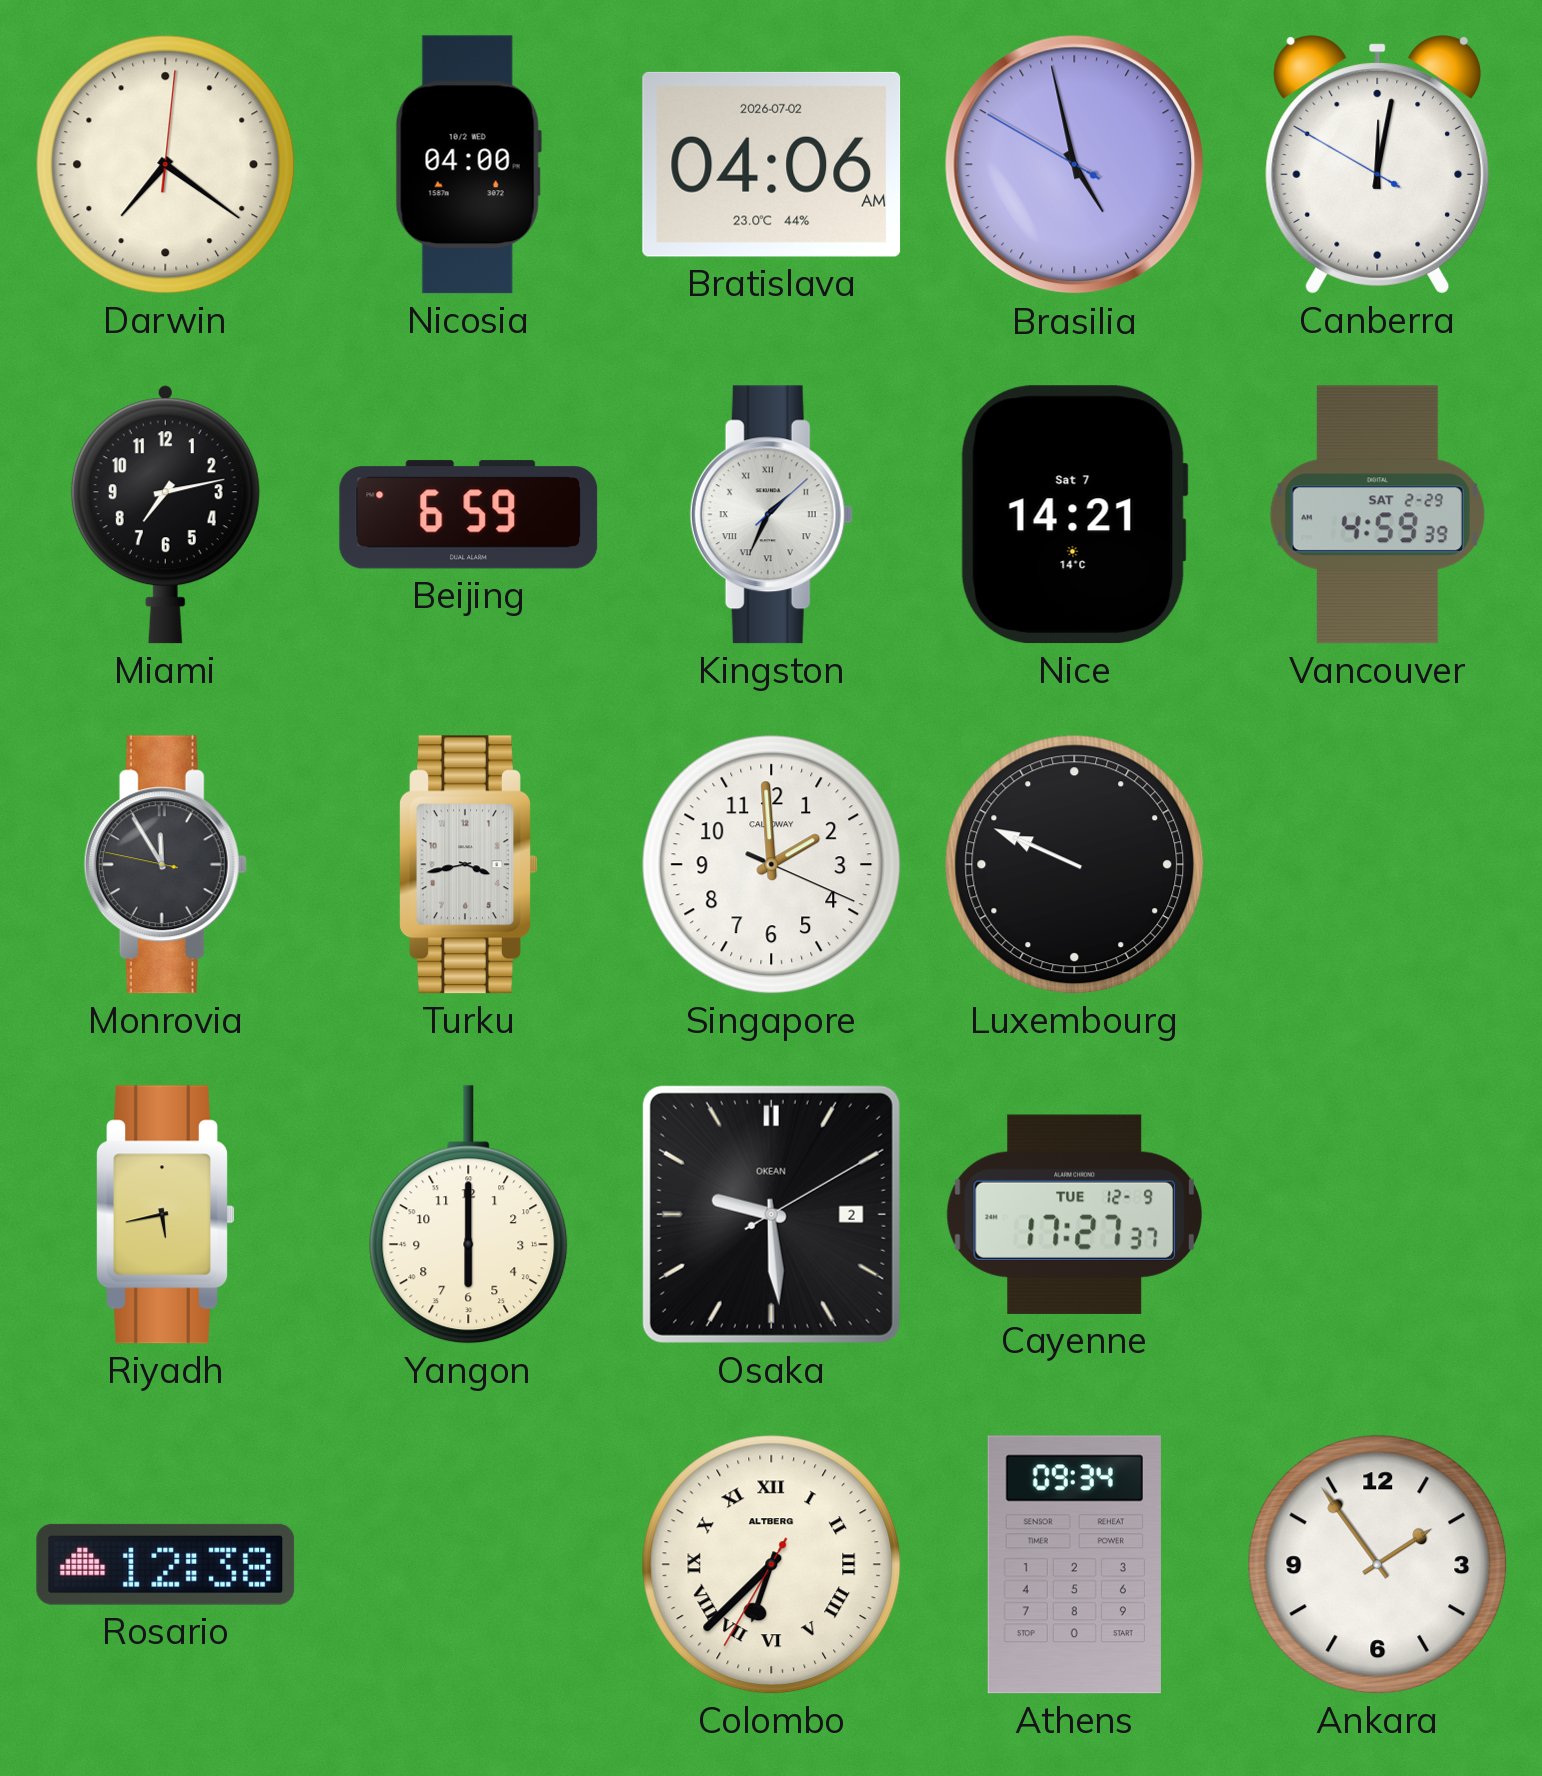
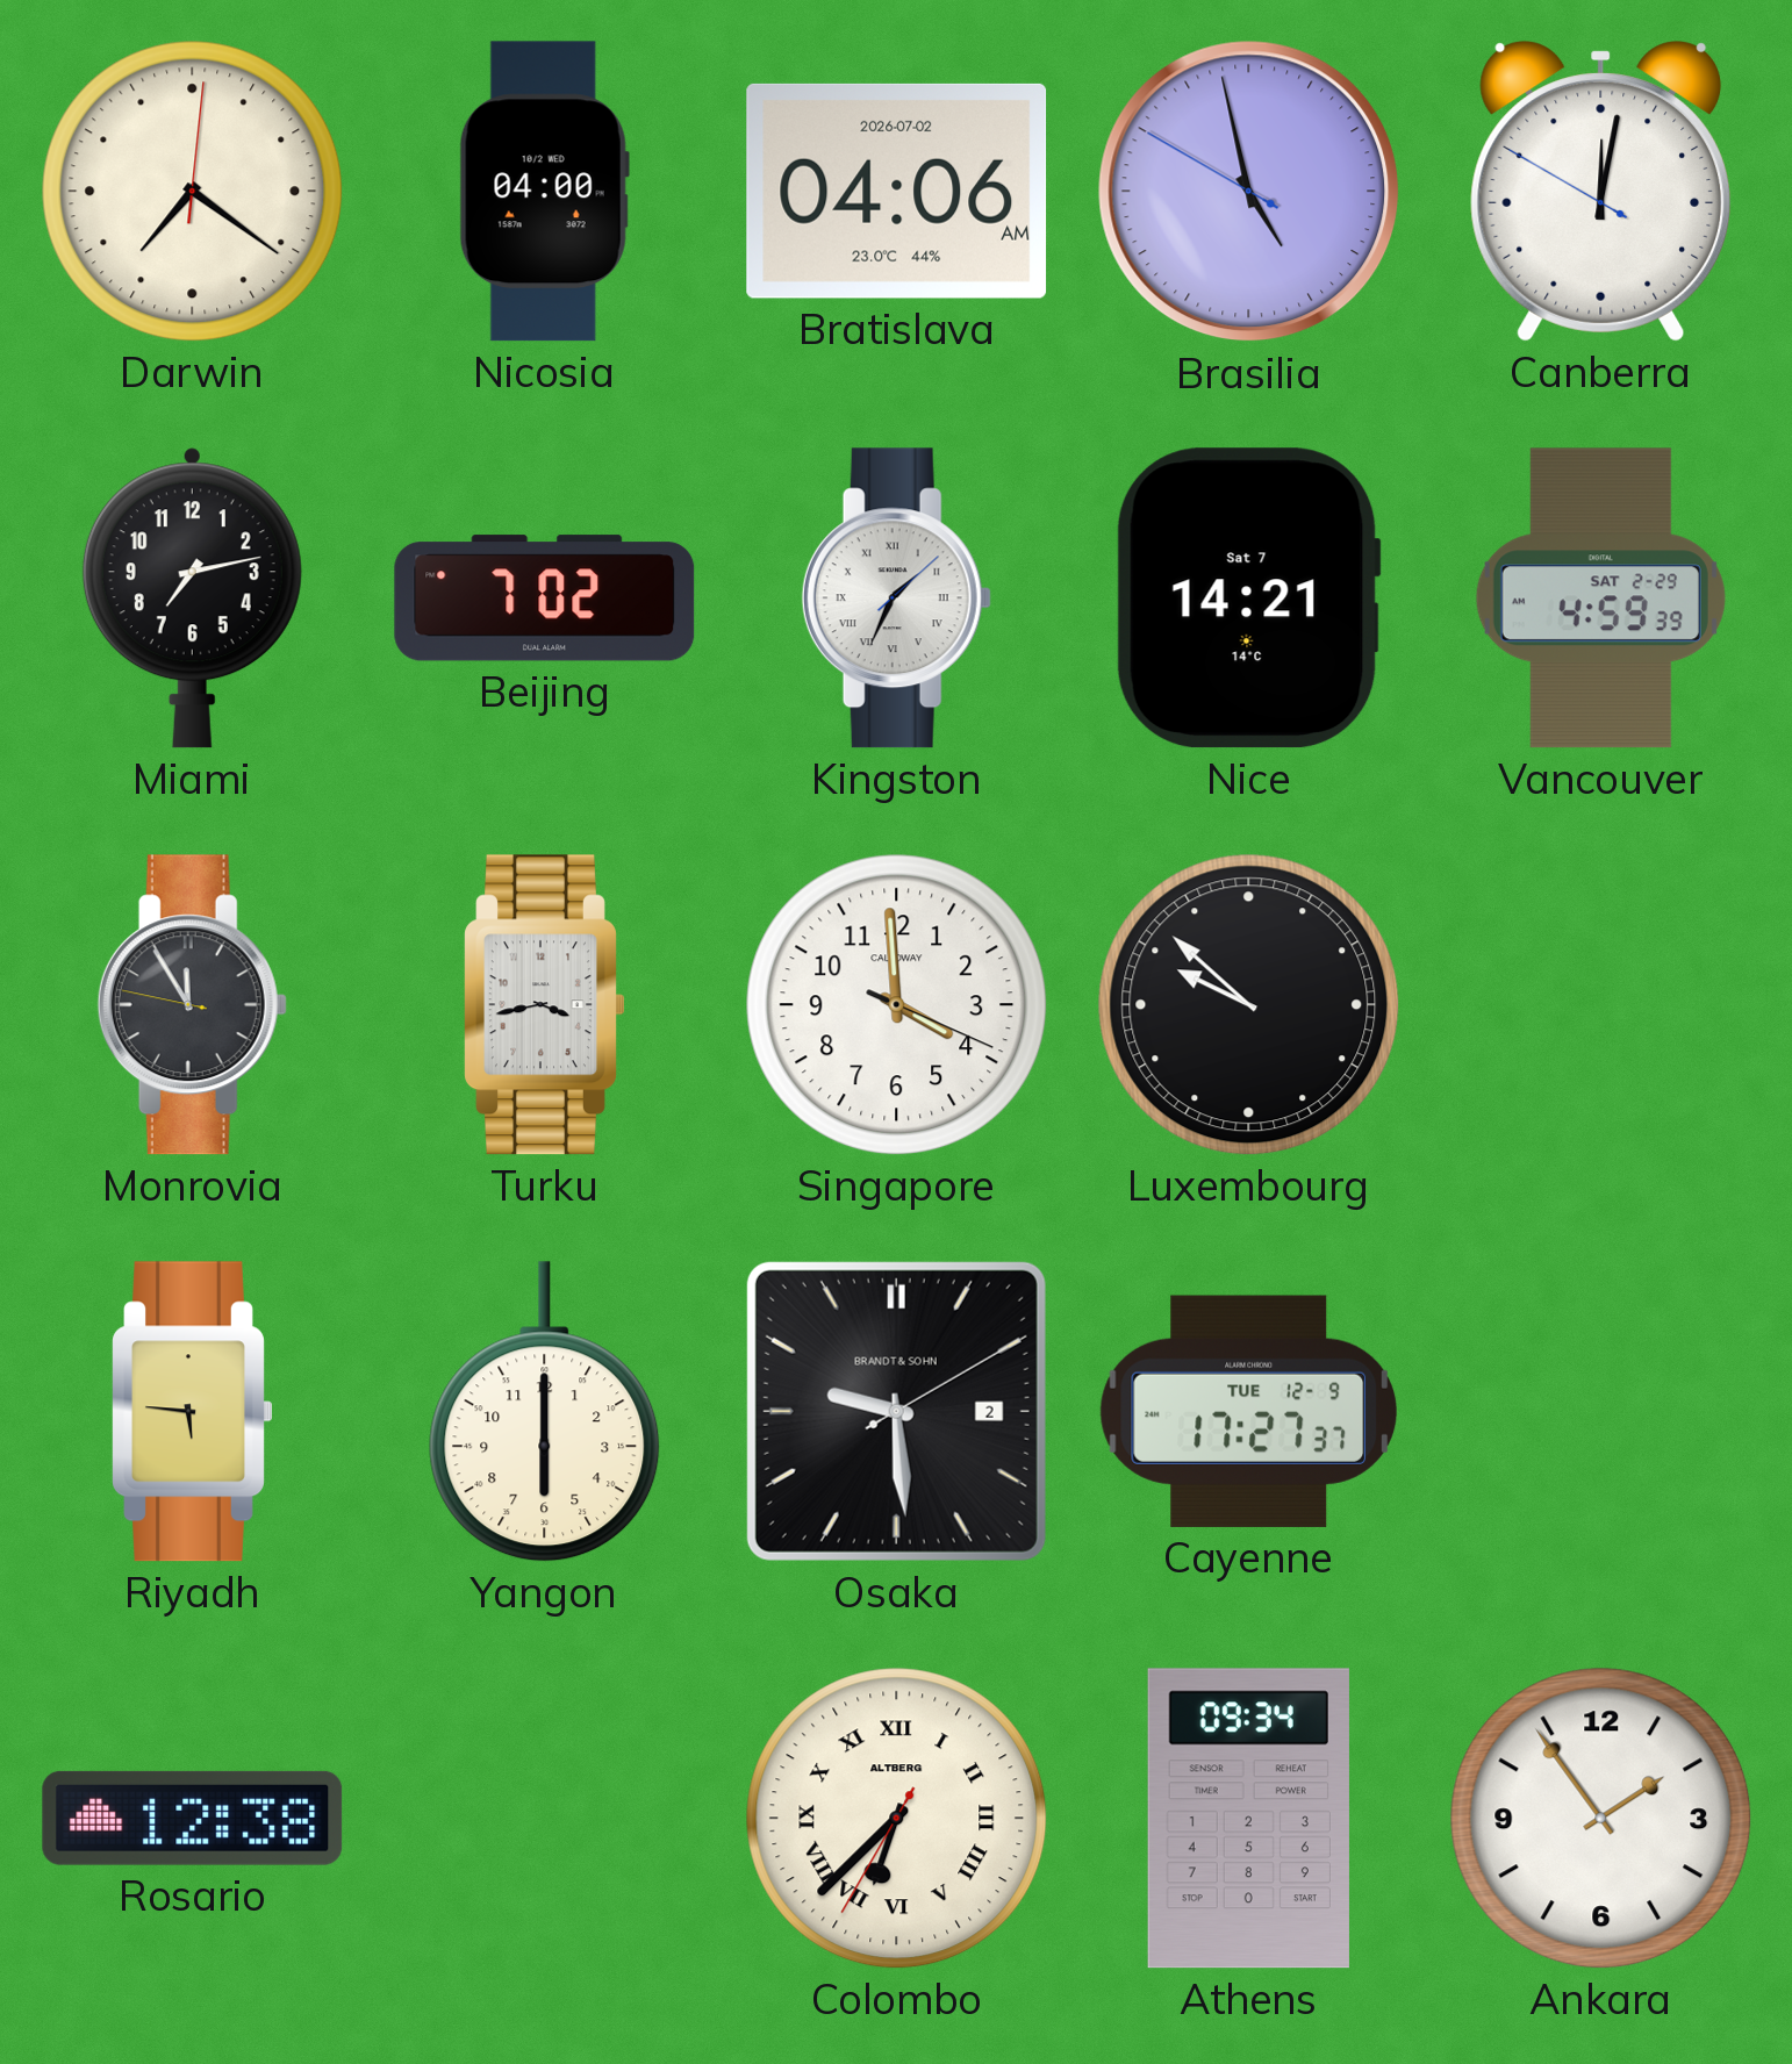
Beijing: 6:59 -> 7:02 (545, 599)
Singapore: 1:59 -> 3:59 (897, 1005)
Luxembourg: 9:49 -> 9:52 (1249, 1005)
Riyadh: 5:43 -> 5:46 (193, 1412)
Osaka brand: OKEAN -> BRANDT & SOHN (896, 1411)
